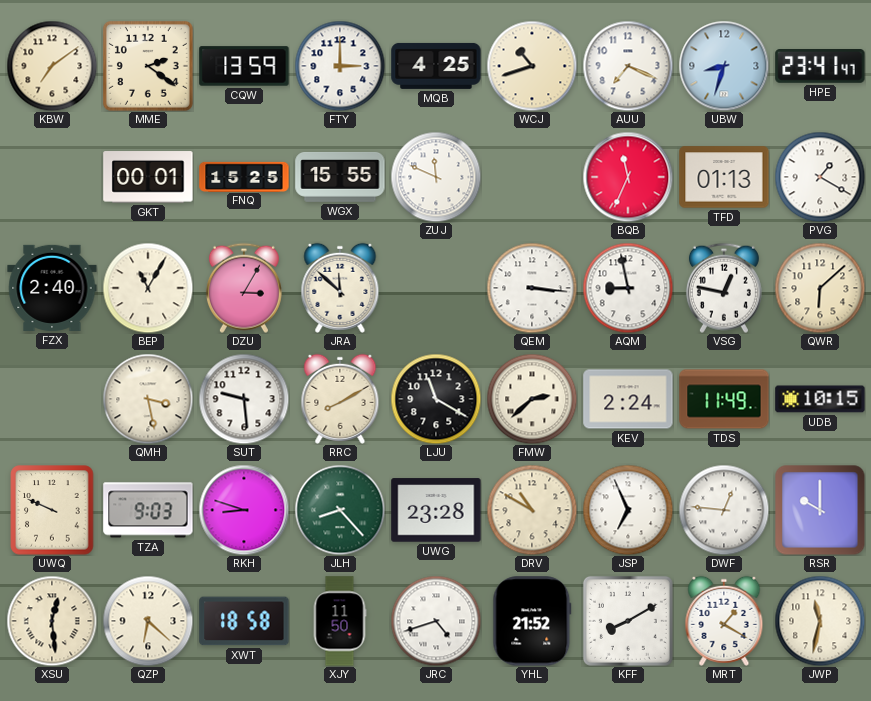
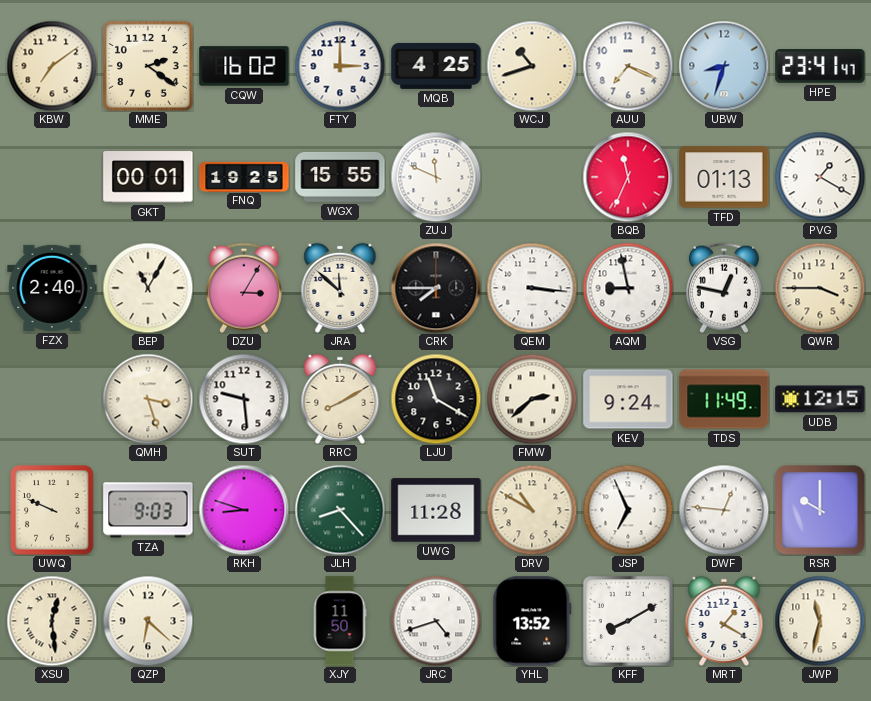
CQW: 13:59 -> 16:02 (244, 66)
FNQ: 15:25 -> 19:25 (244, 176)
CRK: none -> 7:45 (436, 288)
QWR: 6:08 -> 3:45 (820, 288)
QMH: 3:28 -> 3:27 (148, 399)
KEV: 2:24 -> 9:24 (628, 399)
UDB: 10:15 -> 12:15 (820, 399)
UWG: 23:28 -> 11:28 (436, 510)
XWT: 18:58 -> none (244, 621)
YHL: 21:52 -> 13:52 (532, 621)
